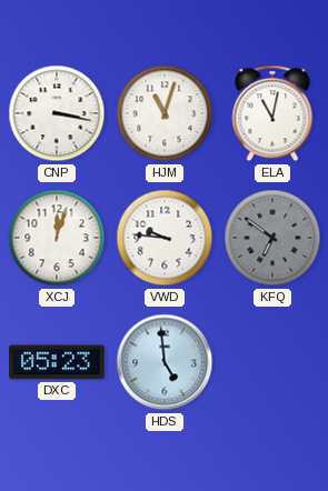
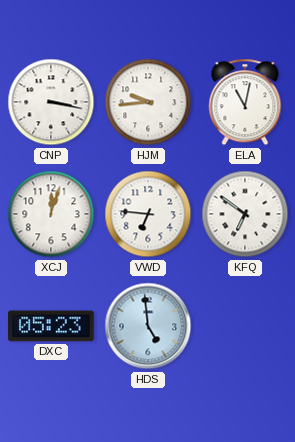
HJM: 11:03 -> 9:44 (148, 102)
VWD: 9:46 -> 6:46 (148, 214)
KFQ dial: grey -> white (245, 214)
